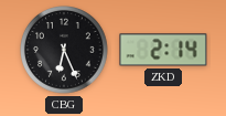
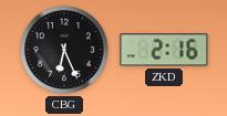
ZKD: 2:14 -> 2:16 (164, 50)
